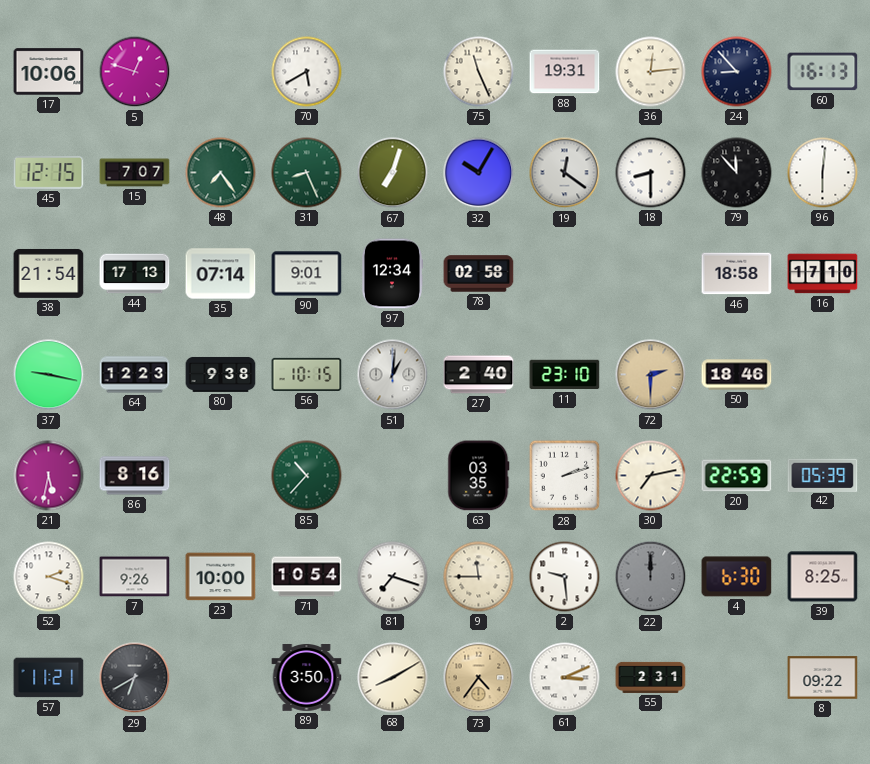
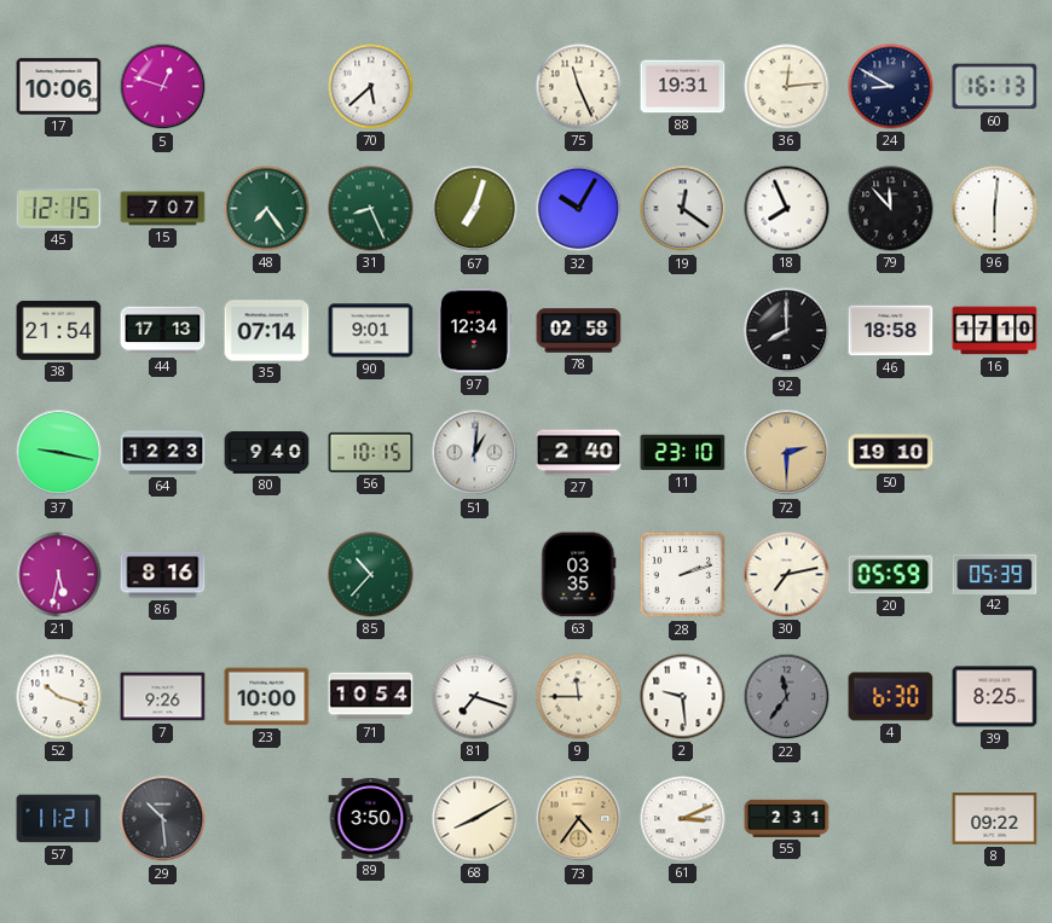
70: 5:40 -> 5:38 (371, 87)
24: 8:53 -> 8:50 (891, 87)
18: 8:30 -> 7:56 (787, 209)
92: none -> 8:00 (787, 331)
80: 9:38 -> 9:40 (267, 452)
50: 18:46 -> 19:10 (891, 453)
20: 22:59 -> 05:59 (891, 575)
52: 2:18 -> 10:18 (59, 697)
22: 12:00 -> 11:36 (787, 697)
29: 6:40 -> 10:29 (163, 819)
